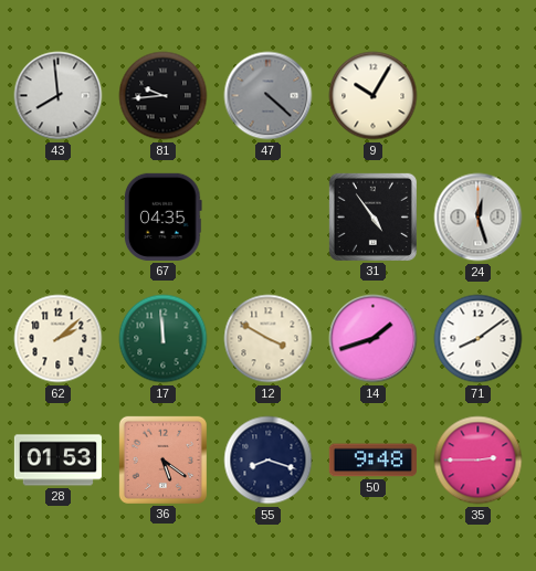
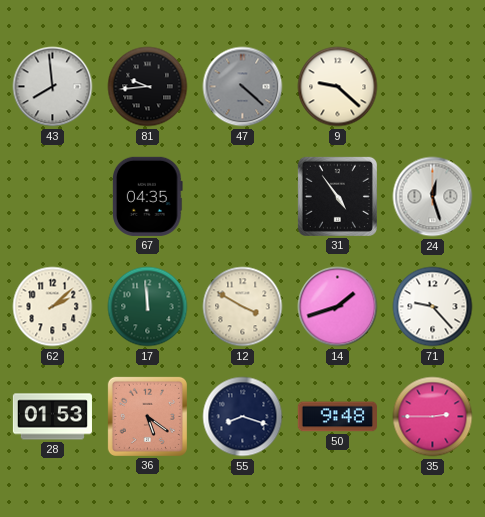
9: 10:05 -> 9:22 (338, 87)
71: 8:09 -> 9:23 (433, 307)
